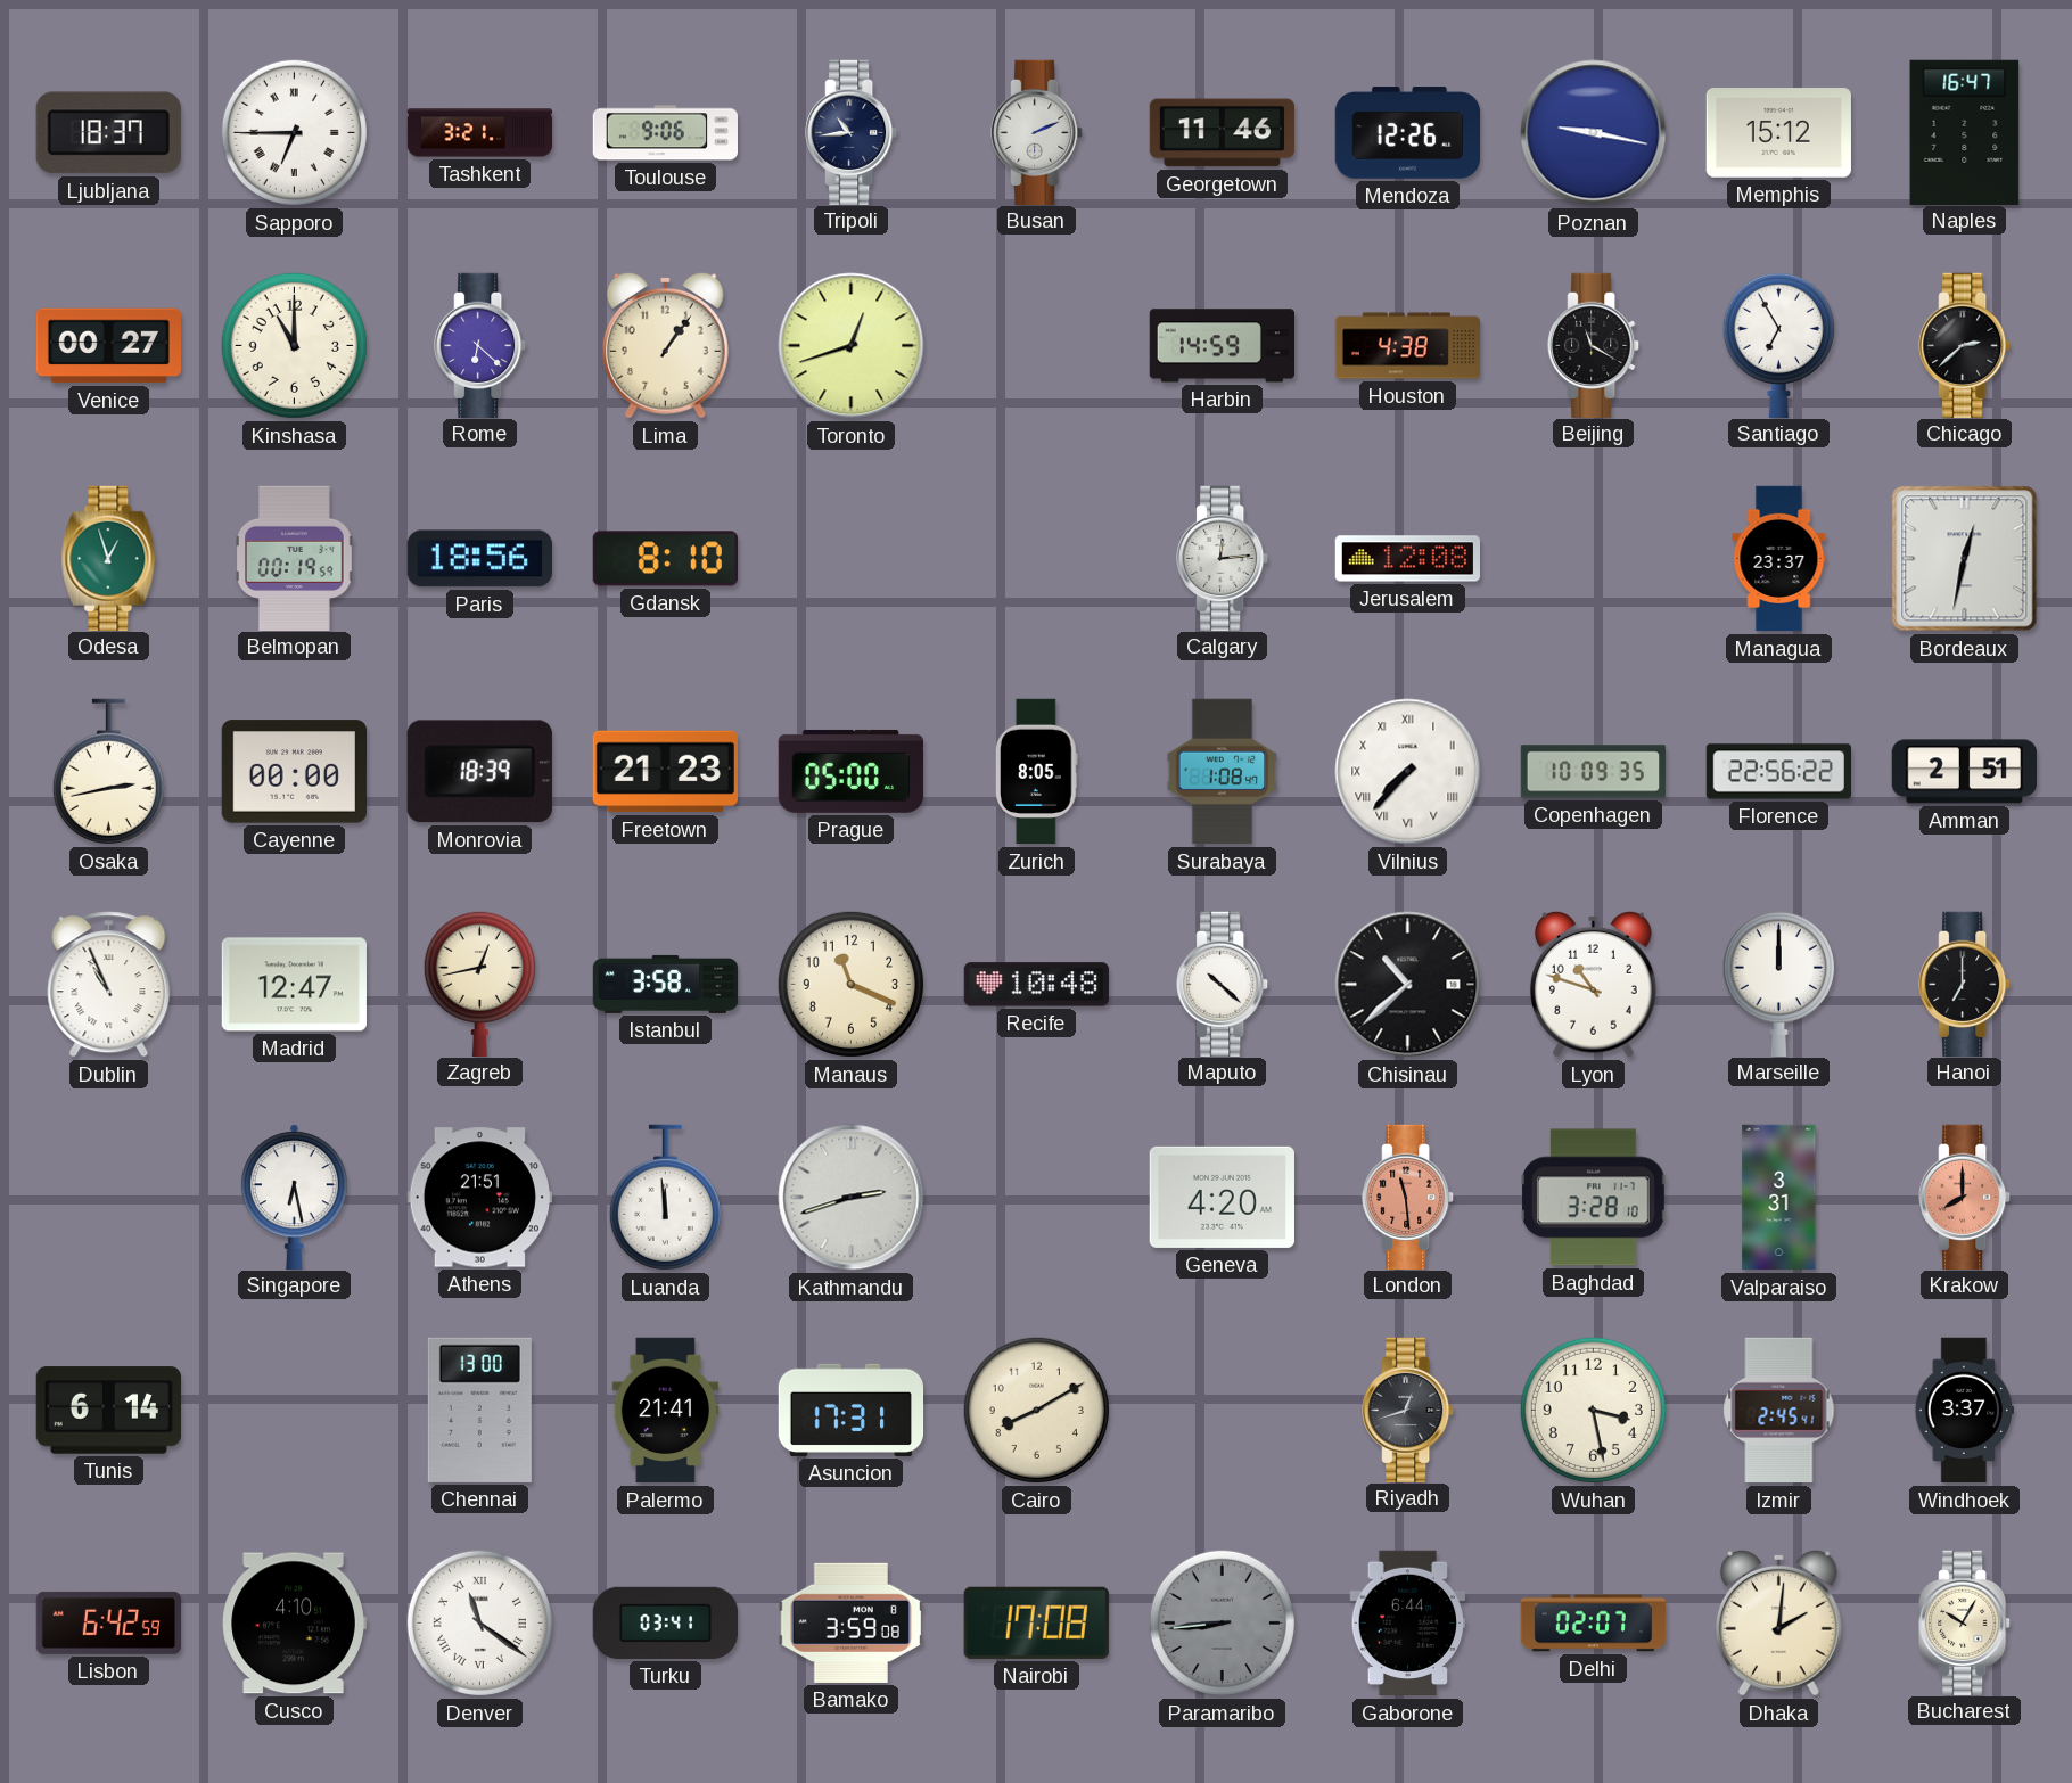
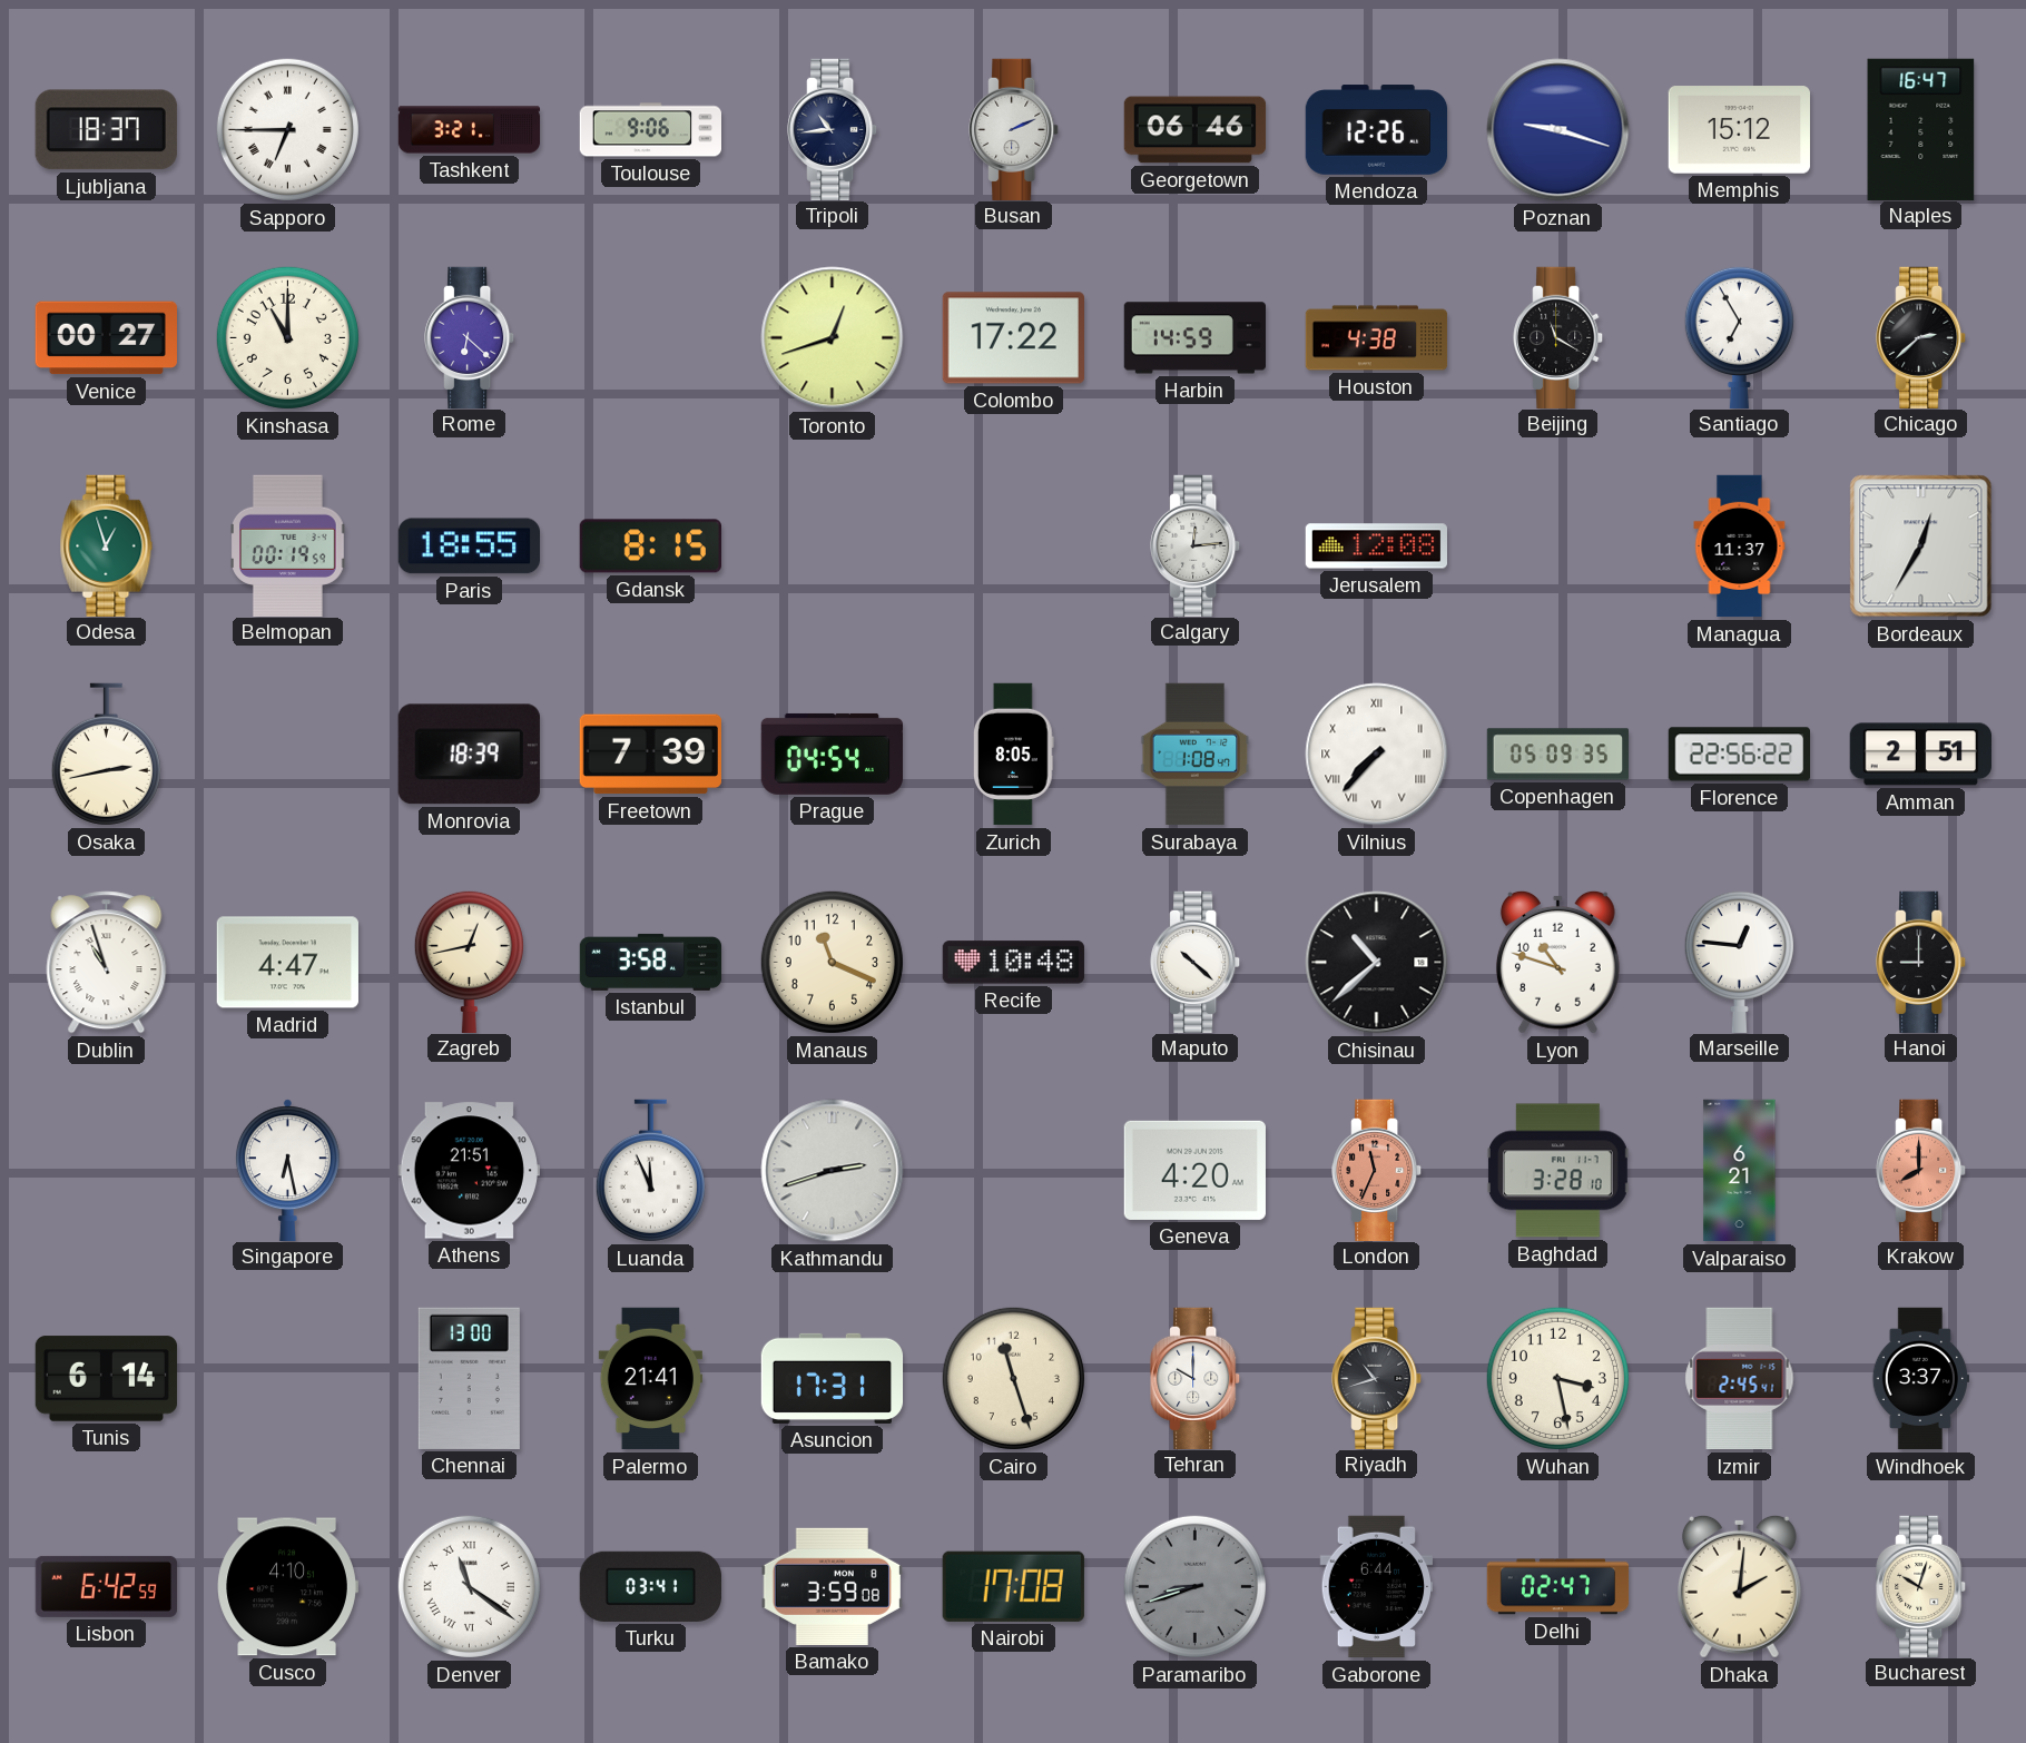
Georgetown: 11:46 -> 06:46 (1196, 130)
Poznan: 9:17 -> 9:18 (1558, 130)
Lima: 1:06 -> none (665, 345)
Colombo: none -> 17:22 (1013, 338)
Paris: 18:56 -> 18:55 (469, 546)
Gdansk: 8:10 -> 8:15 (650, 546)
Managua: 23:37 -> 11:37 (1740, 546)
Bordeaux: 12:32 -> 12:35 (1921, 546)
Cayenne: 00:00 -> none (294, 772)
Freetown: 21:23 -> 7:39 (650, 755)
Prague: 05:00 -> 04:54 (832, 754)
Copenhagen: 10:09 -> 05:09 (1558, 755)
Dublin: 10:56 -> 10:57 (107, 963)
Madrid: 12:47 -> 4:47 (287, 963)
Marseille: 12:00 -> 12:46 (1739, 961)
Hanoi: 7:00 -> 9:00 (1921, 962)
Luanda: 11:59 -> 11:56 (650, 1171)
London: 11:29 -> 11:34 (1377, 1170)
Valparaiso: 3:31 -> 6:21 (1740, 1171)
Cairo: 8:10 -> 11:27 (1013, 1378)
Tehran: none -> 10:00 (1196, 1378)
Riyadh: 12:42 -> 10:42 (1377, 1378)
Paramaribo: 8:44 -> 8:42 (1194, 1586)
Delhi: 02:07 -> 02:47 (1558, 1587)
Bucharest: 10:05 -> 10:03 (1921, 1586)
